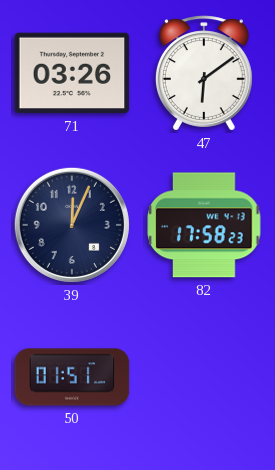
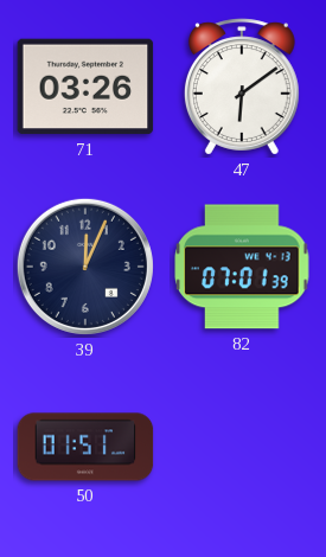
82: 17:58 -> 07:01 (242, 267)
